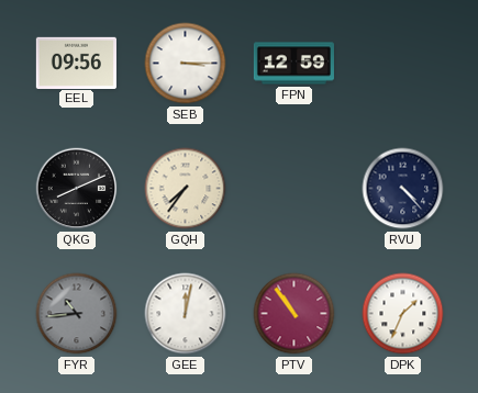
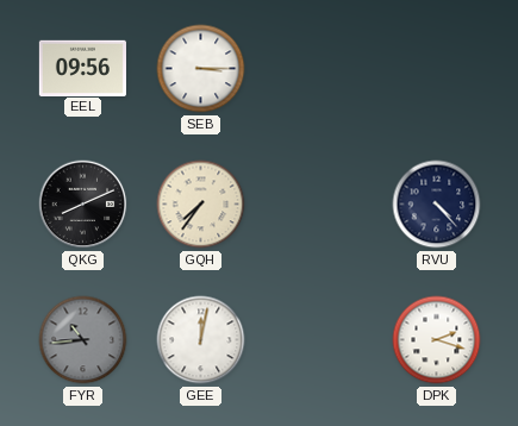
FPN: 12:59 -> none (293, 64)
PTV: 10:54 -> none (294, 314)
DPK: 1:34 -> 2:18 (437, 340)
